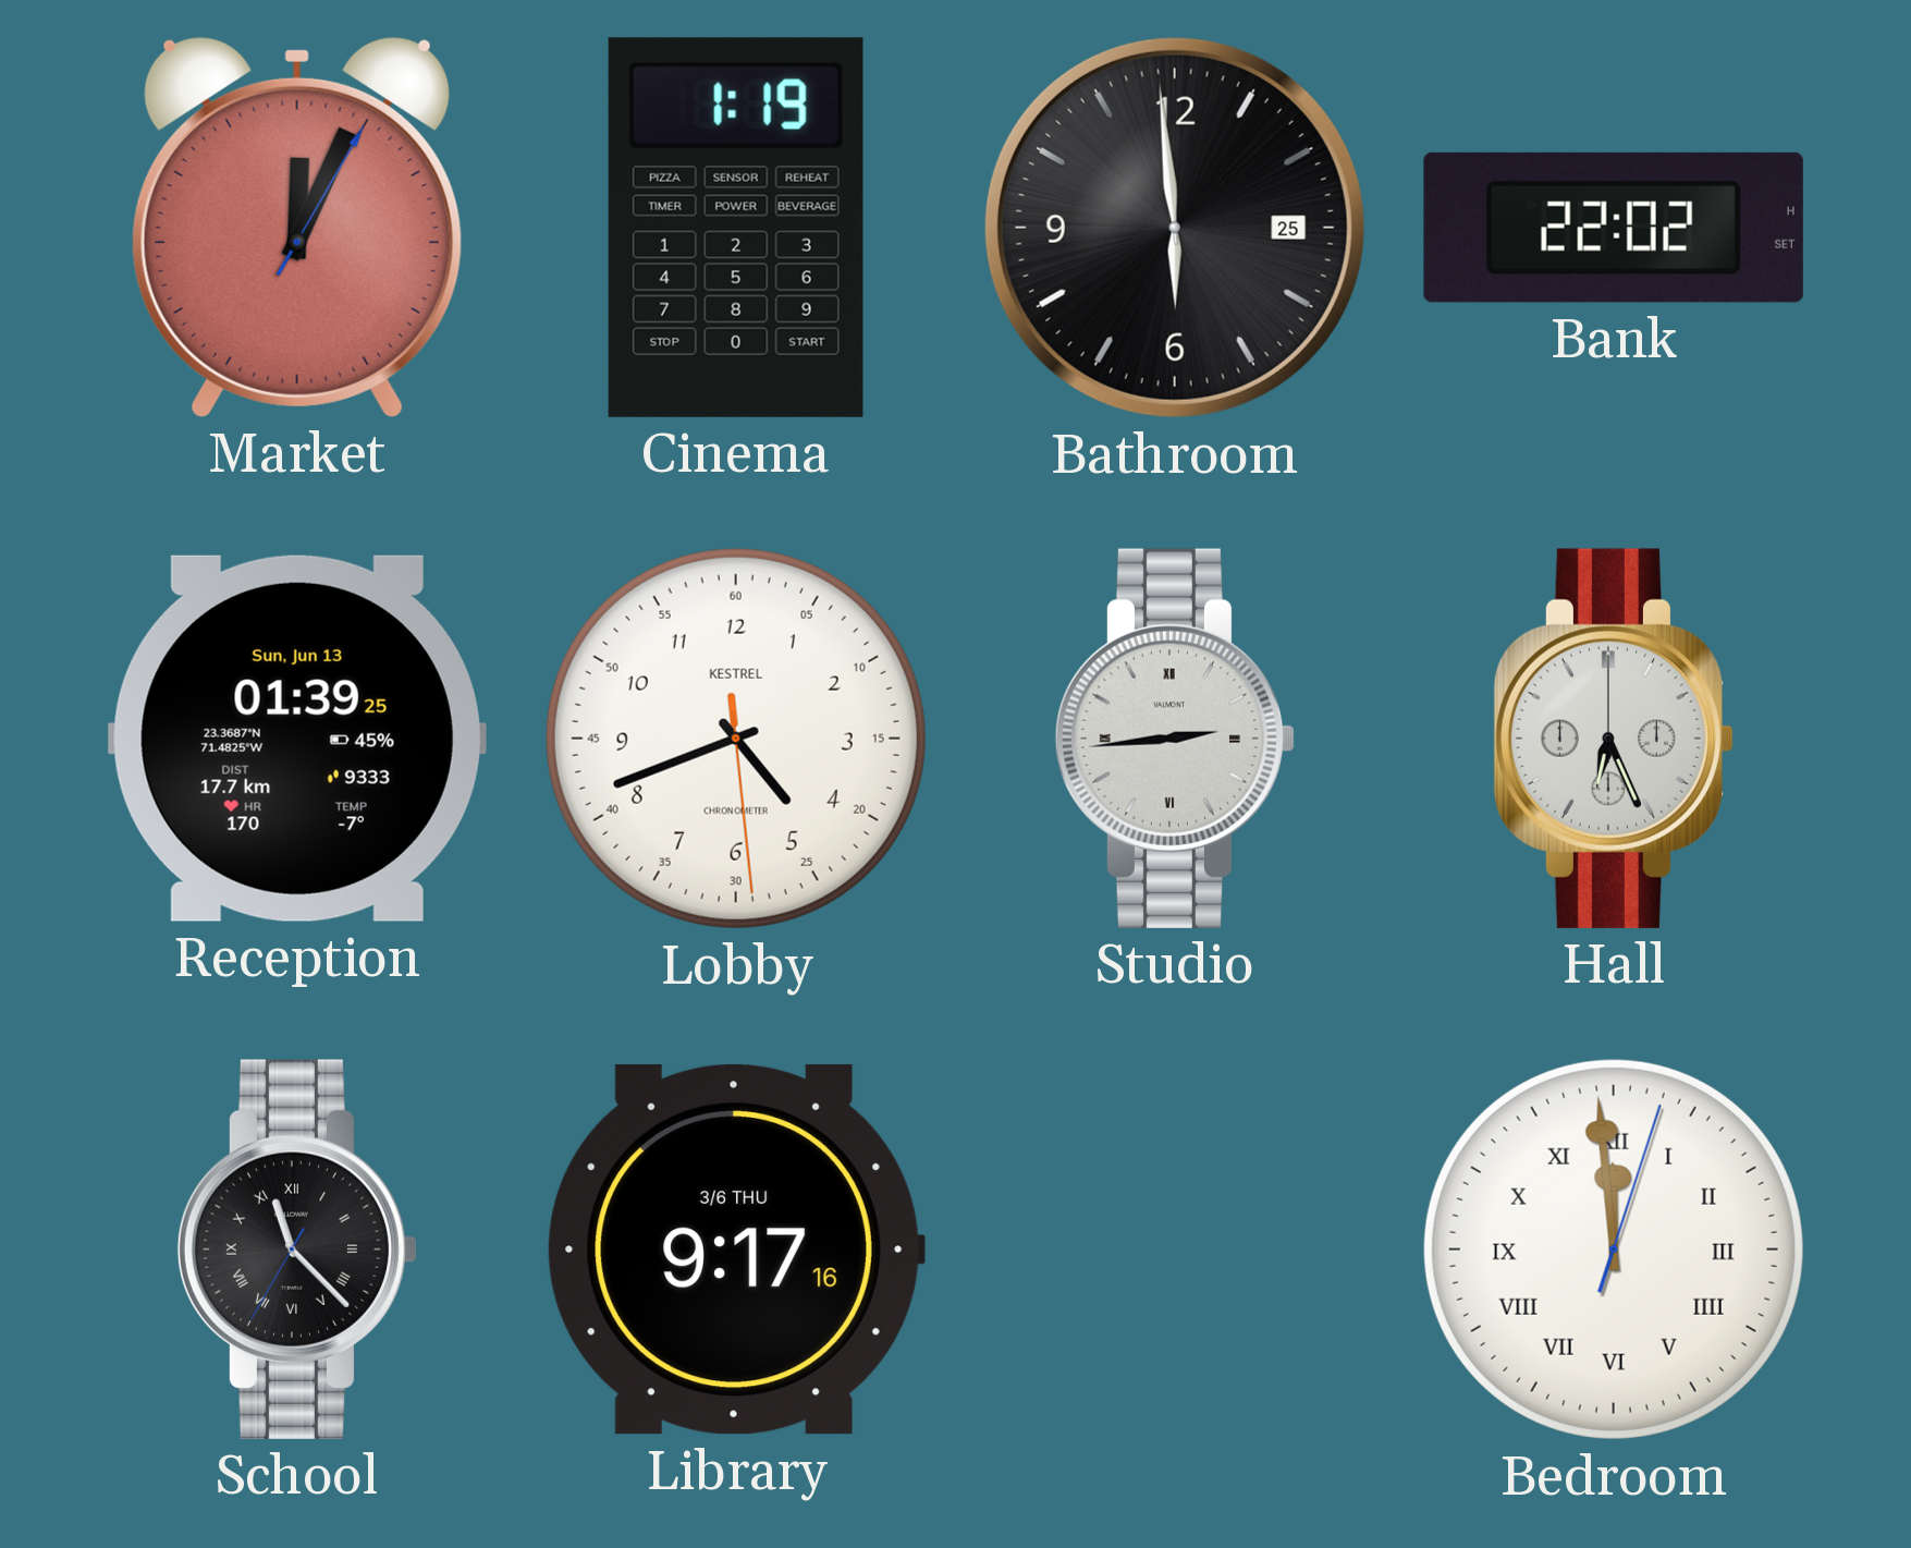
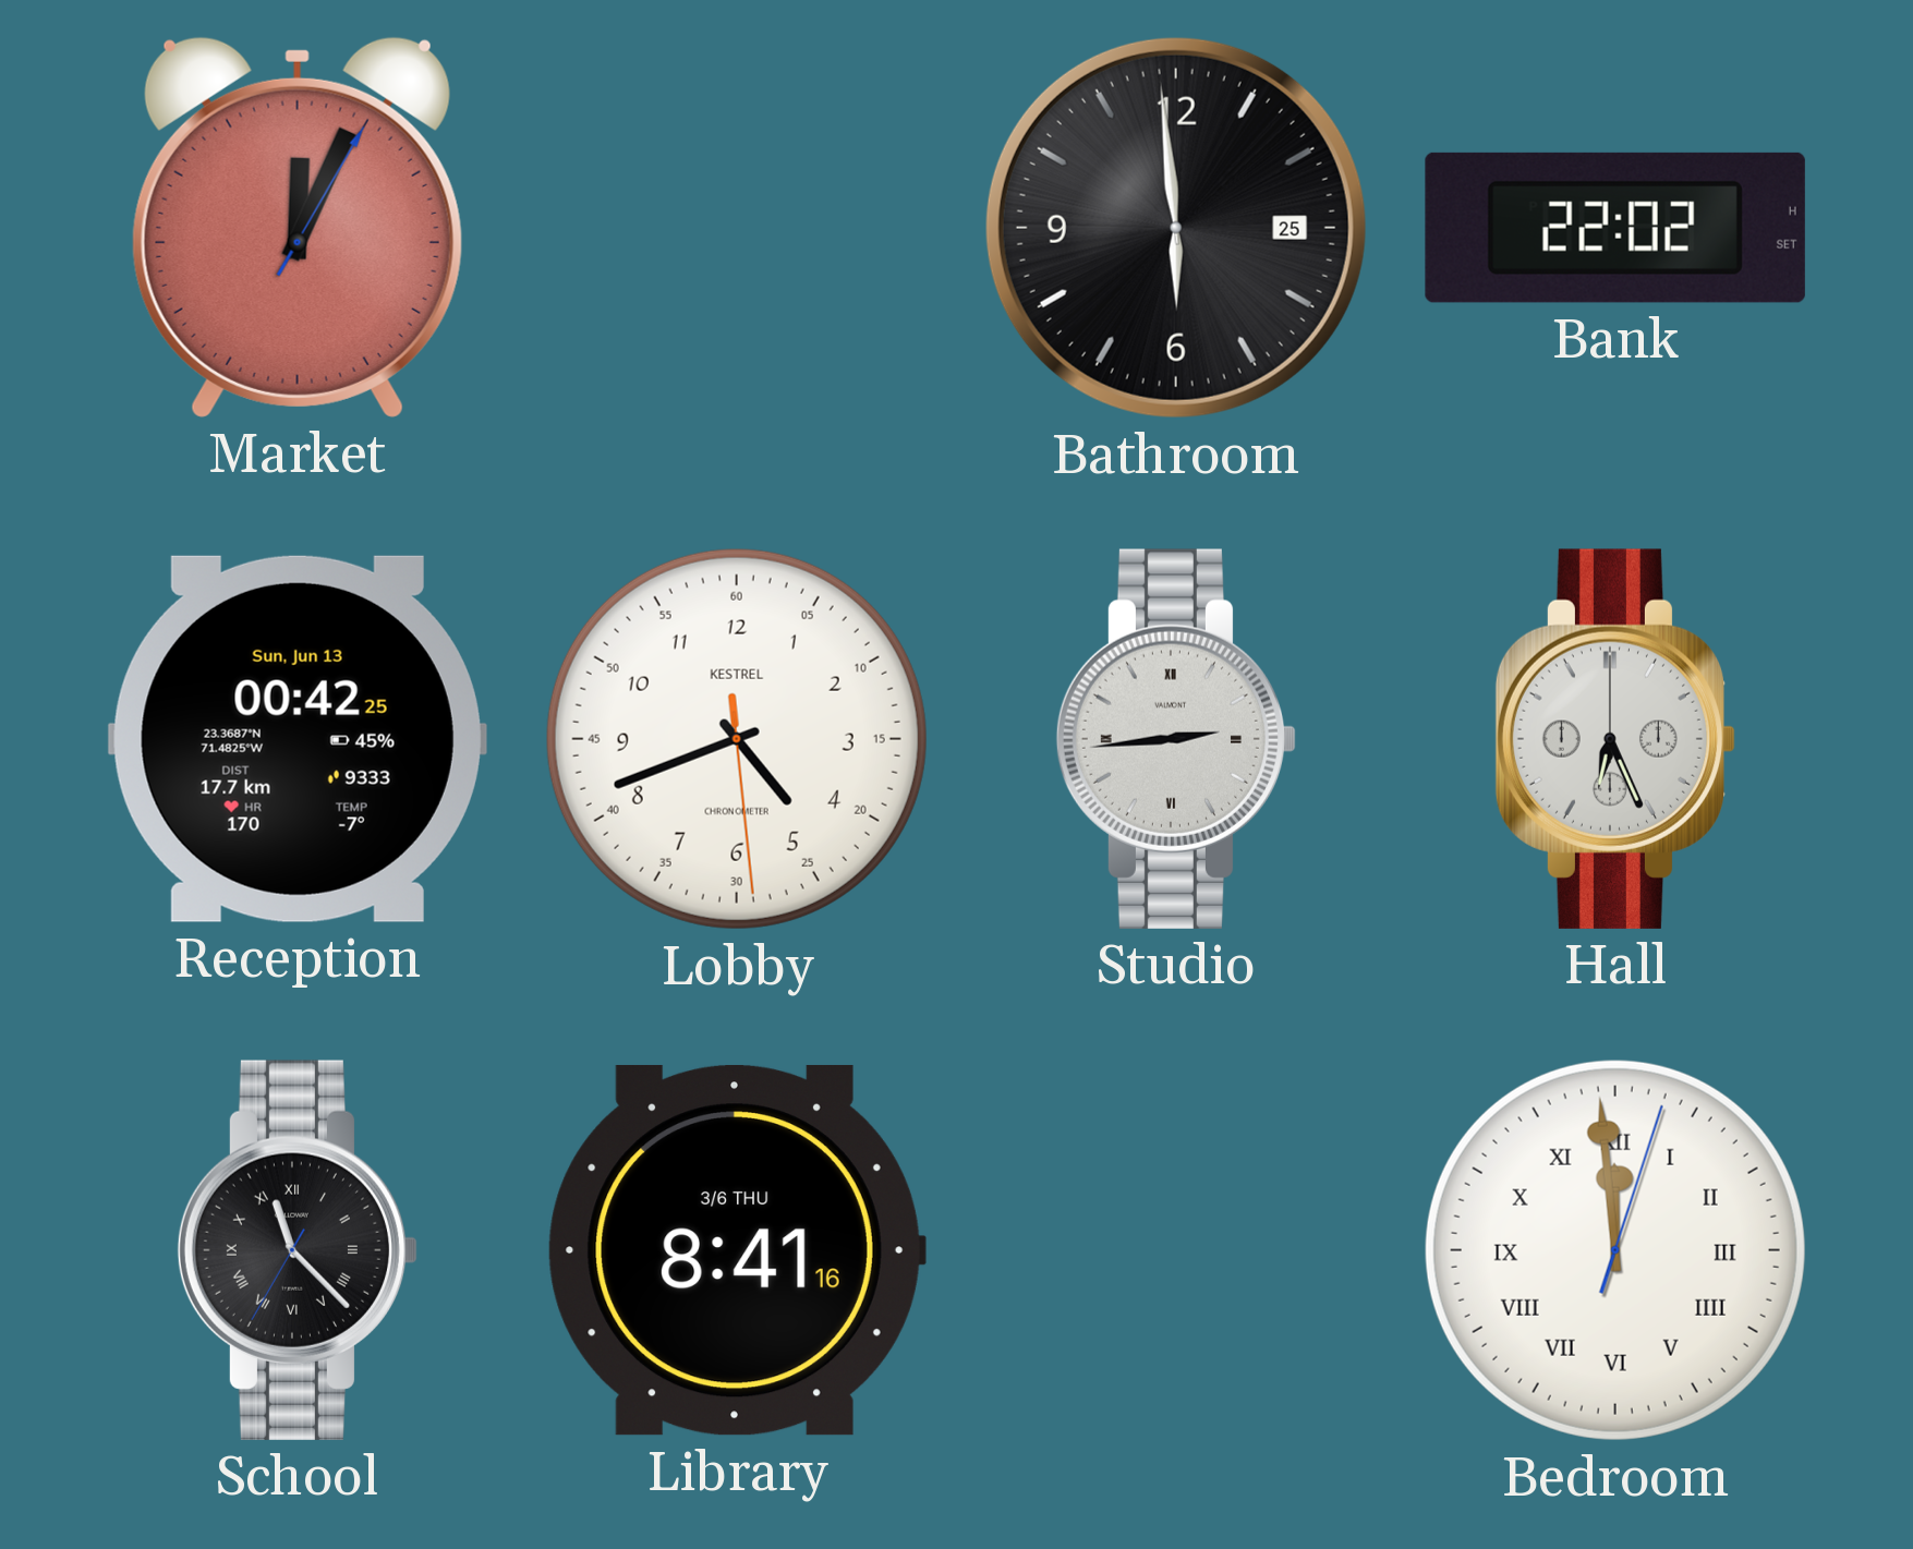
Cinema: 1:19 -> none (736, 228)
Reception: 01:39 -> 00:42 (298, 739)
Library: 9:17 -> 8:41 (737, 1250)
